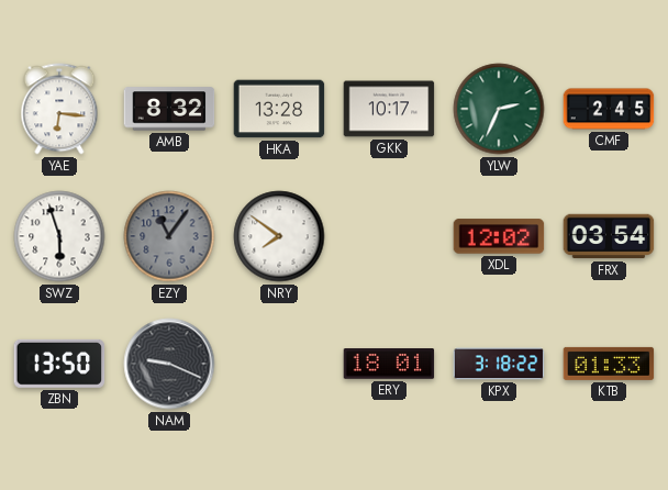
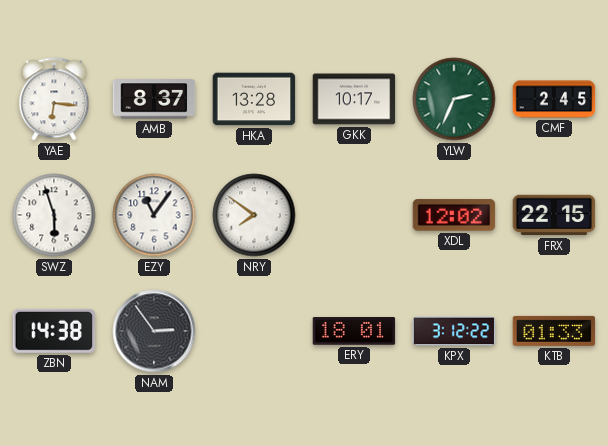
AMB: 8:32 -> 8:37 (154, 99)
EZY dial: grey -> white (154, 215)
FRX: 03:54 -> 22:15 (554, 215)
ZBN: 13:50 -> 14:38 (54, 331)
NAM: 9:19 -> 2:54 (154, 331)
KPX: 3:18 -> 3:12 (454, 331)
